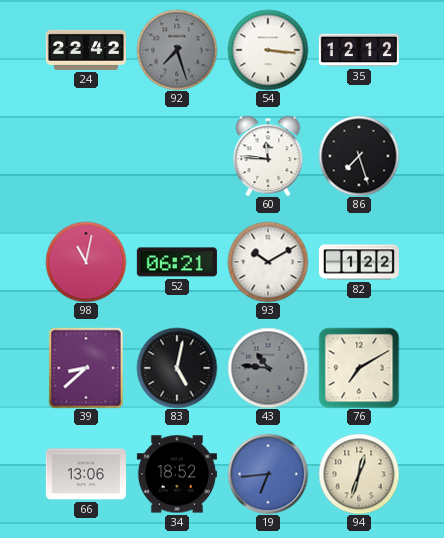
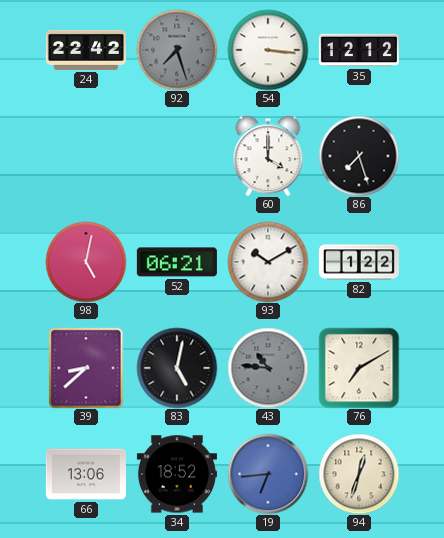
60: 11:46 -> 4:00 (268, 156)
98: 11:02 -> 5:02 (86, 262)
